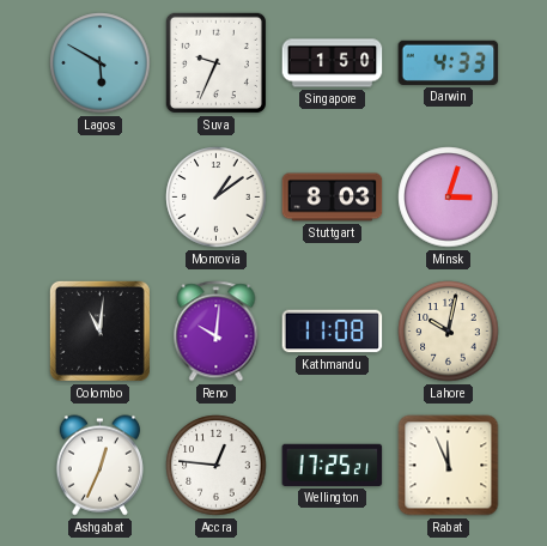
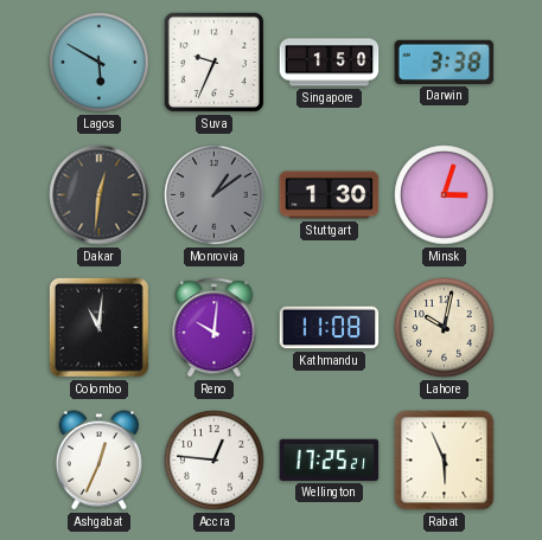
Darwin: 4:33 -> 3:38 (445, 62)
Dakar: none -> 12:31 (100, 195)
Monrovia dial: white -> grey (215, 195)
Stuttgart: 8:03 -> 1:30 (330, 195)
Rabat: 11:56 -> 5:56 (445, 461)
